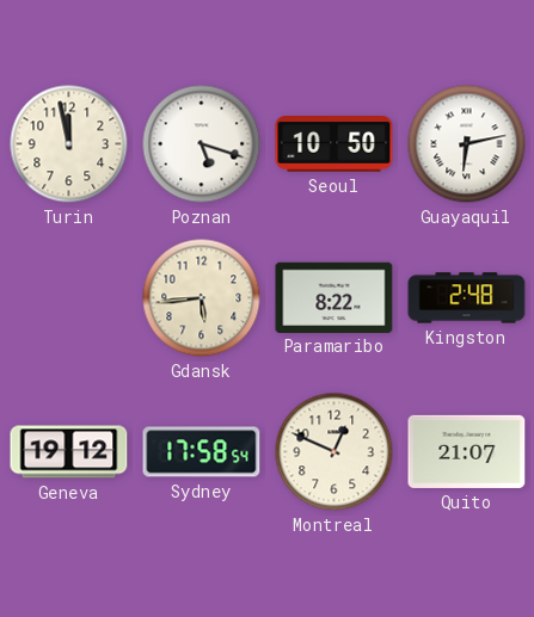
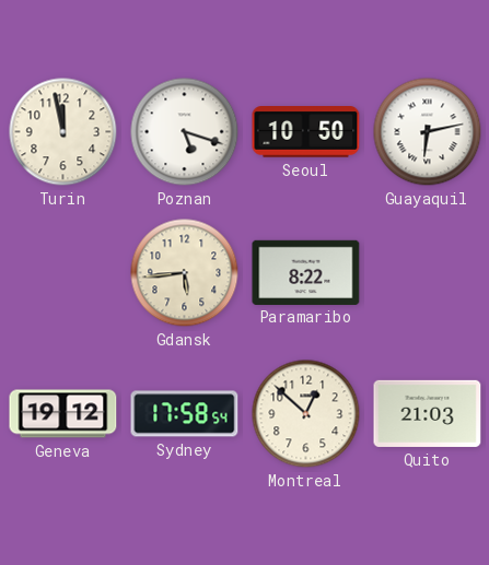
Kingston: 2:48 -> none (467, 298)
Montreal: 12:49 -> 12:52 (306, 414)
Quito: 21:07 -> 21:03 (428, 413)
